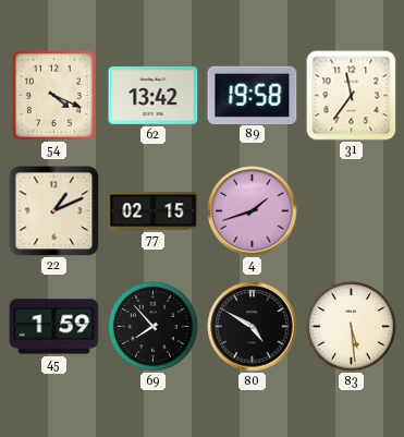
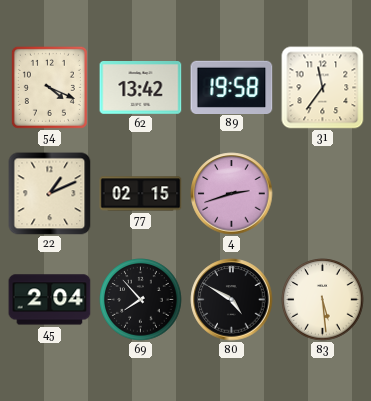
4: 1:42 -> 2:42 (232, 194)
45: 1:59 -> 2:04 (50, 300)
